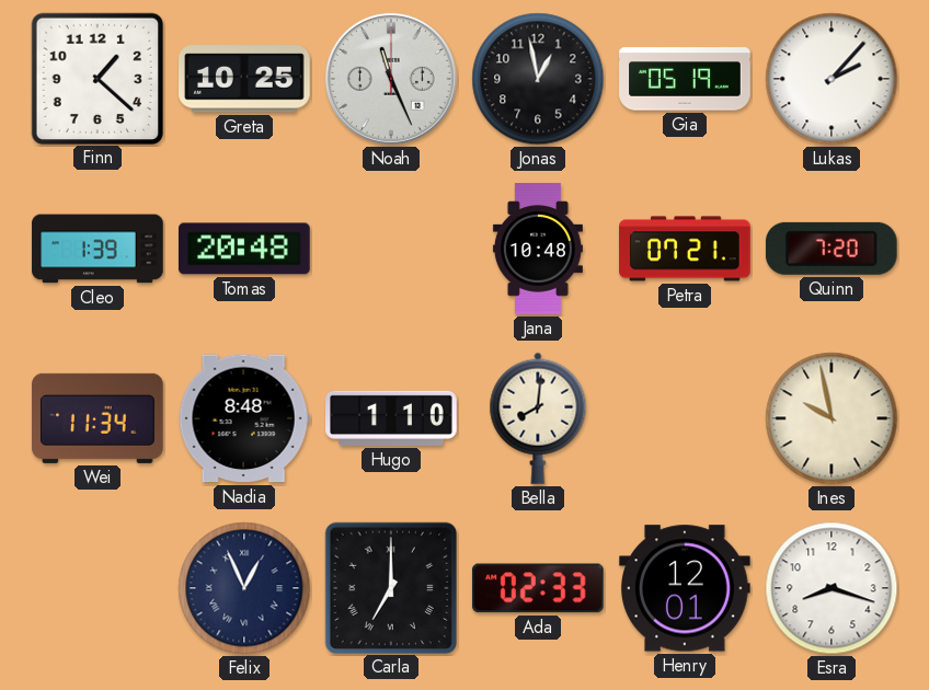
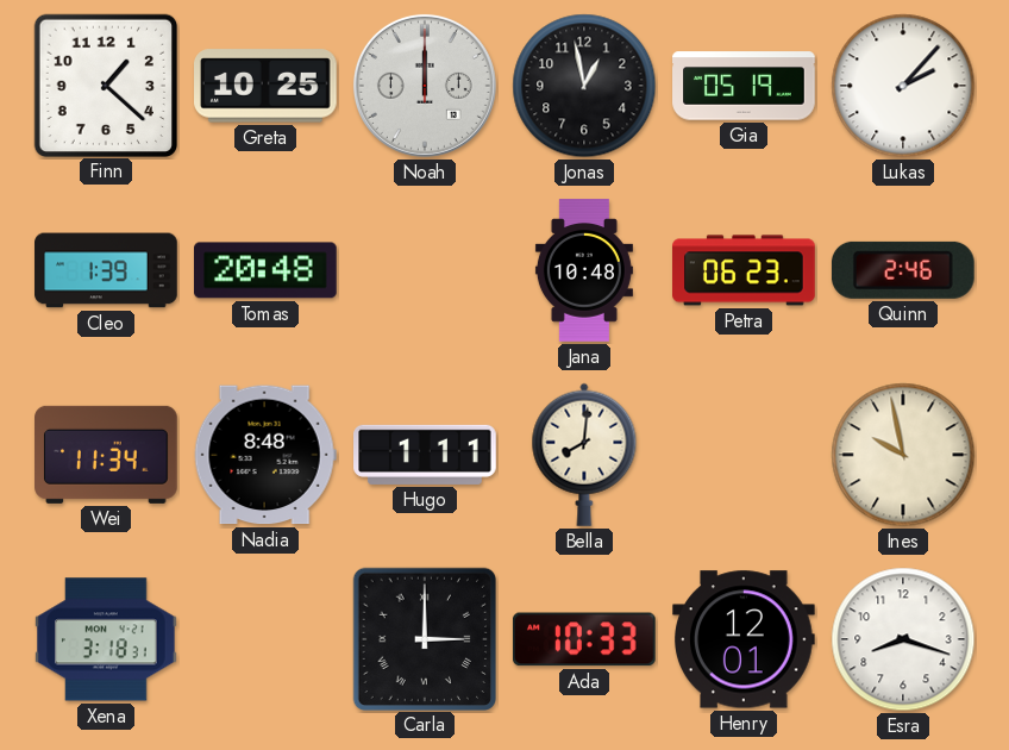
Noah: 11:26 -> 12:00 (425, 86)
Petra: 07:21 -> 06:23 (744, 270)
Quinn: 7:20 -> 2:46 (903, 270)
Hugo: 1:10 -> 1:11 (425, 455)
Xena: none -> 3:18 (107, 639)
Felix: 12:56 -> none (244, 588)
Carla: 7:00 -> 3:00 (424, 638)
Ada: 02:33 -> 10:33 (584, 639)
